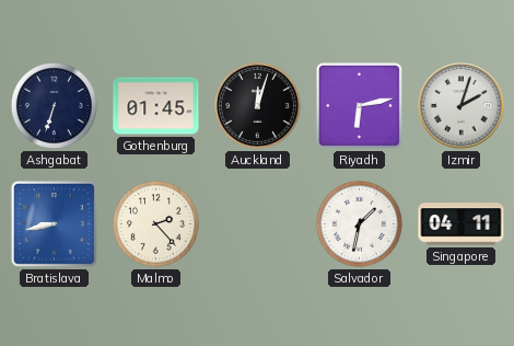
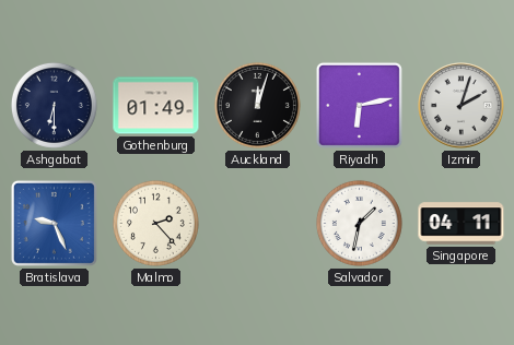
Ashgabat: 6:33 -> 6:30 (54, 105)
Gothenburg: 01:45 -> 01:49 (156, 106)
Bratislava: 8:43 -> 9:26 (54, 223)
